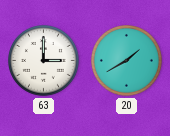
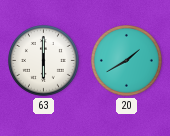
63: 3:00 -> 6:00 (44, 61)
